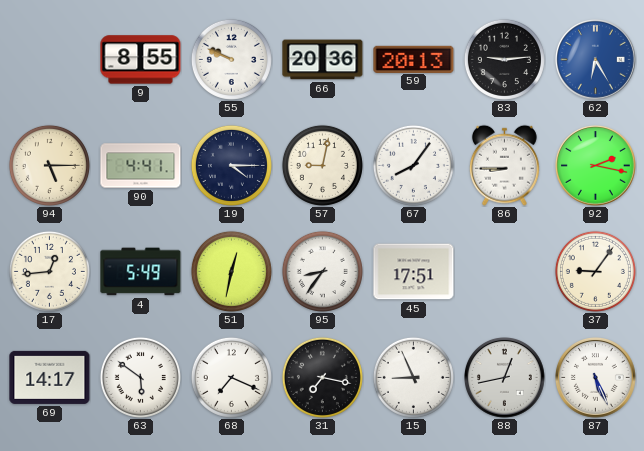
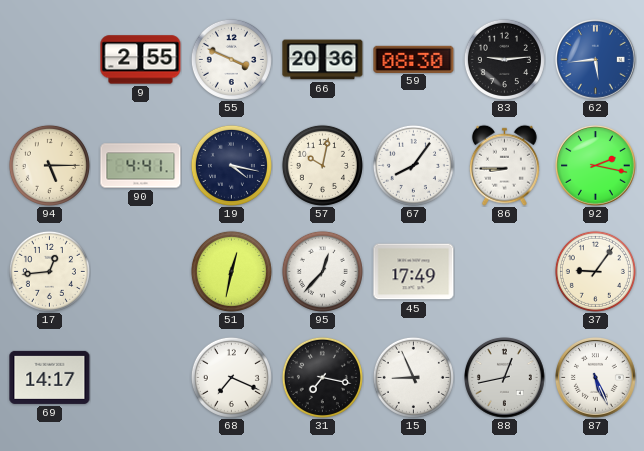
9: 8:55 -> 2:55 (141, 60)
55: 9:49 -> 3:49 (231, 59)
59: 20:13 -> 08:30 (414, 59)
62: 6:25 -> 5:44 (596, 60)
19: 4:15 -> 4:17 (231, 165)
57: 9:02 -> 10:02 (322, 165)
4: 5:49 -> none (141, 272)
95: 8:36 -> 12:37 (322, 271)
45: 17:51 -> 17:49 (414, 272)
63: 5:51 -> none (140, 377)
